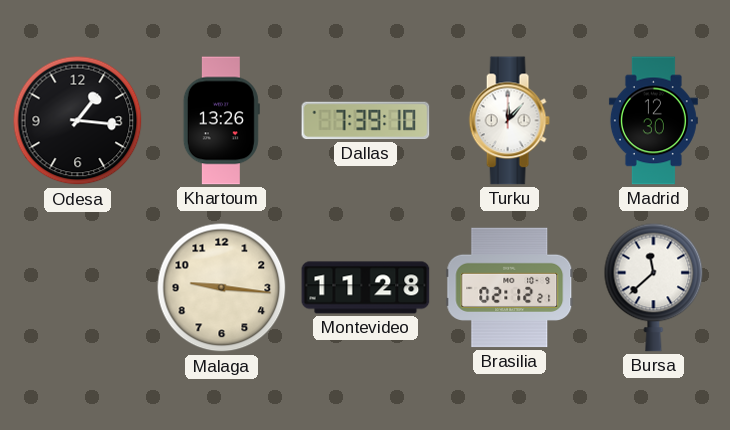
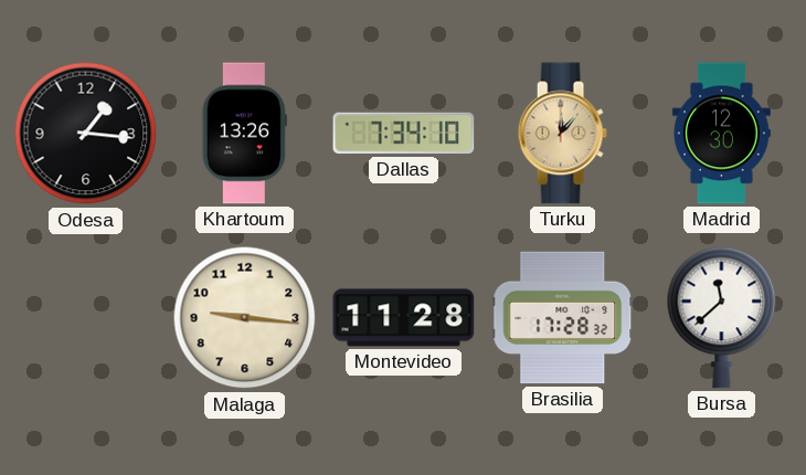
Dallas: 7:39 -> 7:34 (404, 134)
Turku dial: white -> champagne (562, 134)
Brasilia: 02:12 -> 17:28 (563, 318)
